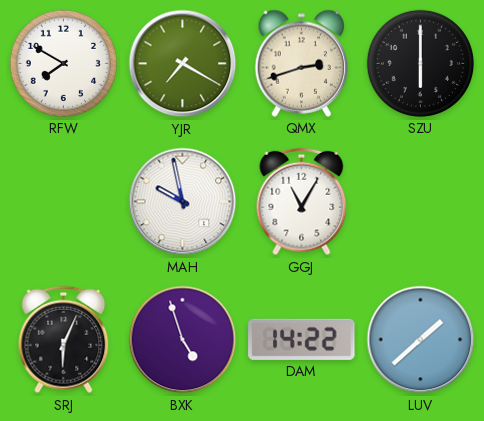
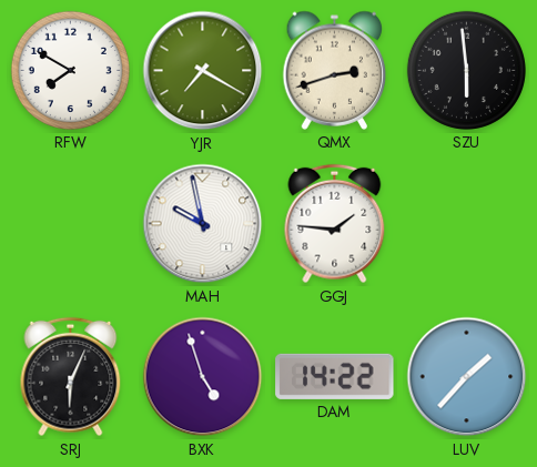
SZU: 6:00 -> 5:59 (466, 70)
GGJ: 11:05 -> 1:46 (335, 224)
LUV: 1:38 -> 1:37 (467, 377)
